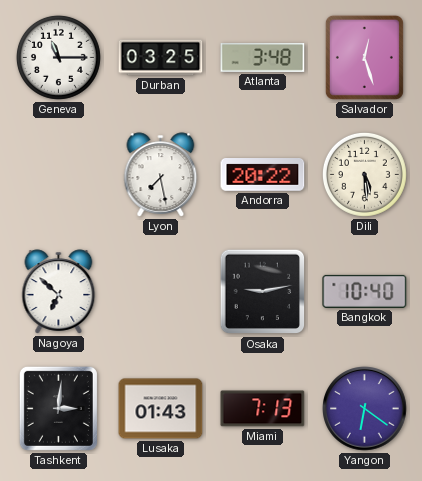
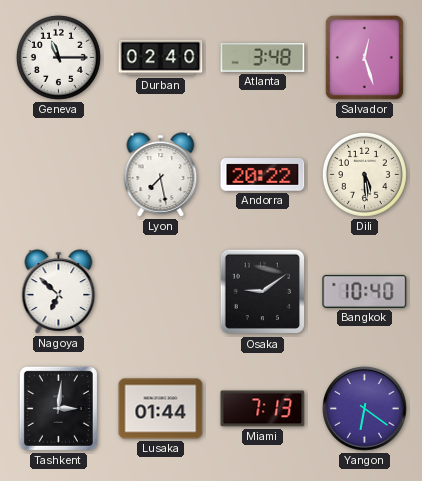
Durban: 03:25 -> 02:40 (161, 58)
Osaka: 9:13 -> 9:09 (263, 292)
Lusaka: 01:43 -> 01:44 (161, 409)
